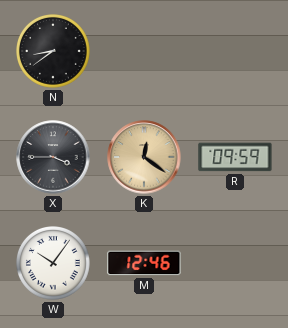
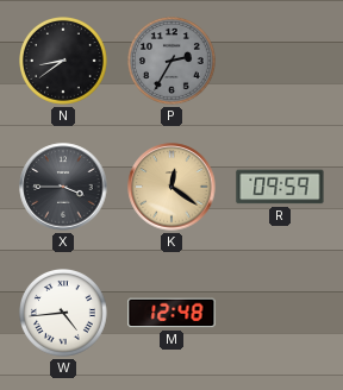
P: none -> 2:35 (173, 62)
W: 10:06 -> 4:44 (64, 314)
M: 12:46 -> 12:48 (171, 313)
